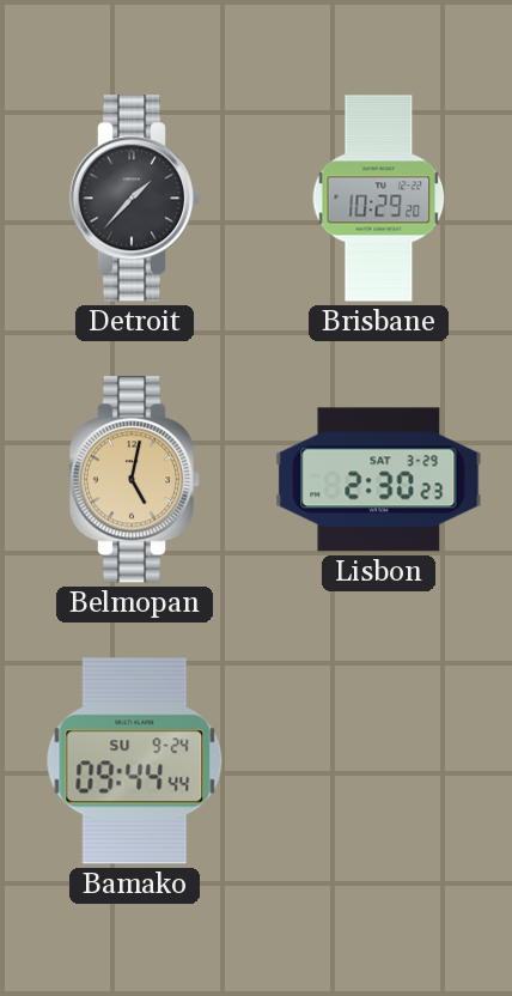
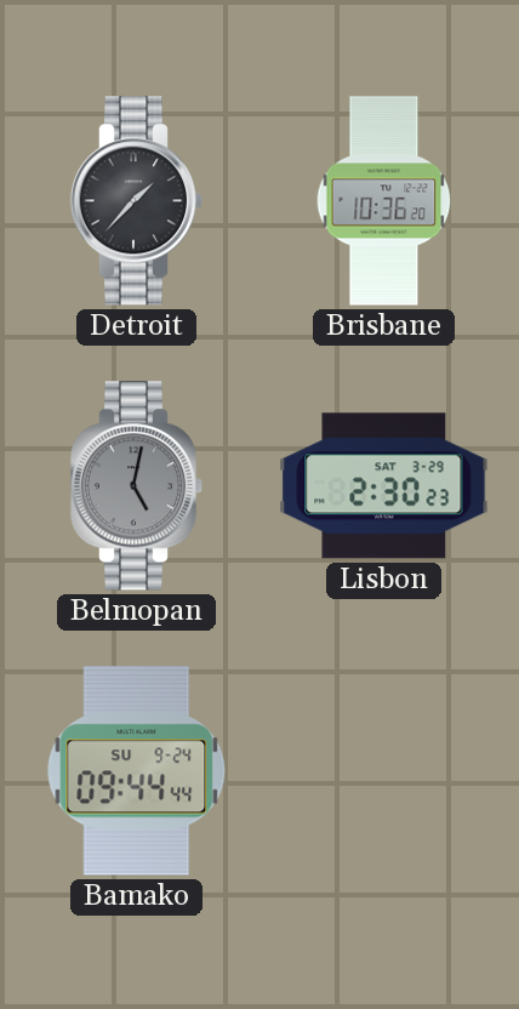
Brisbane: 10:29 -> 10:36 (384, 201)
Belmopan dial: champagne -> grey (137, 486)
